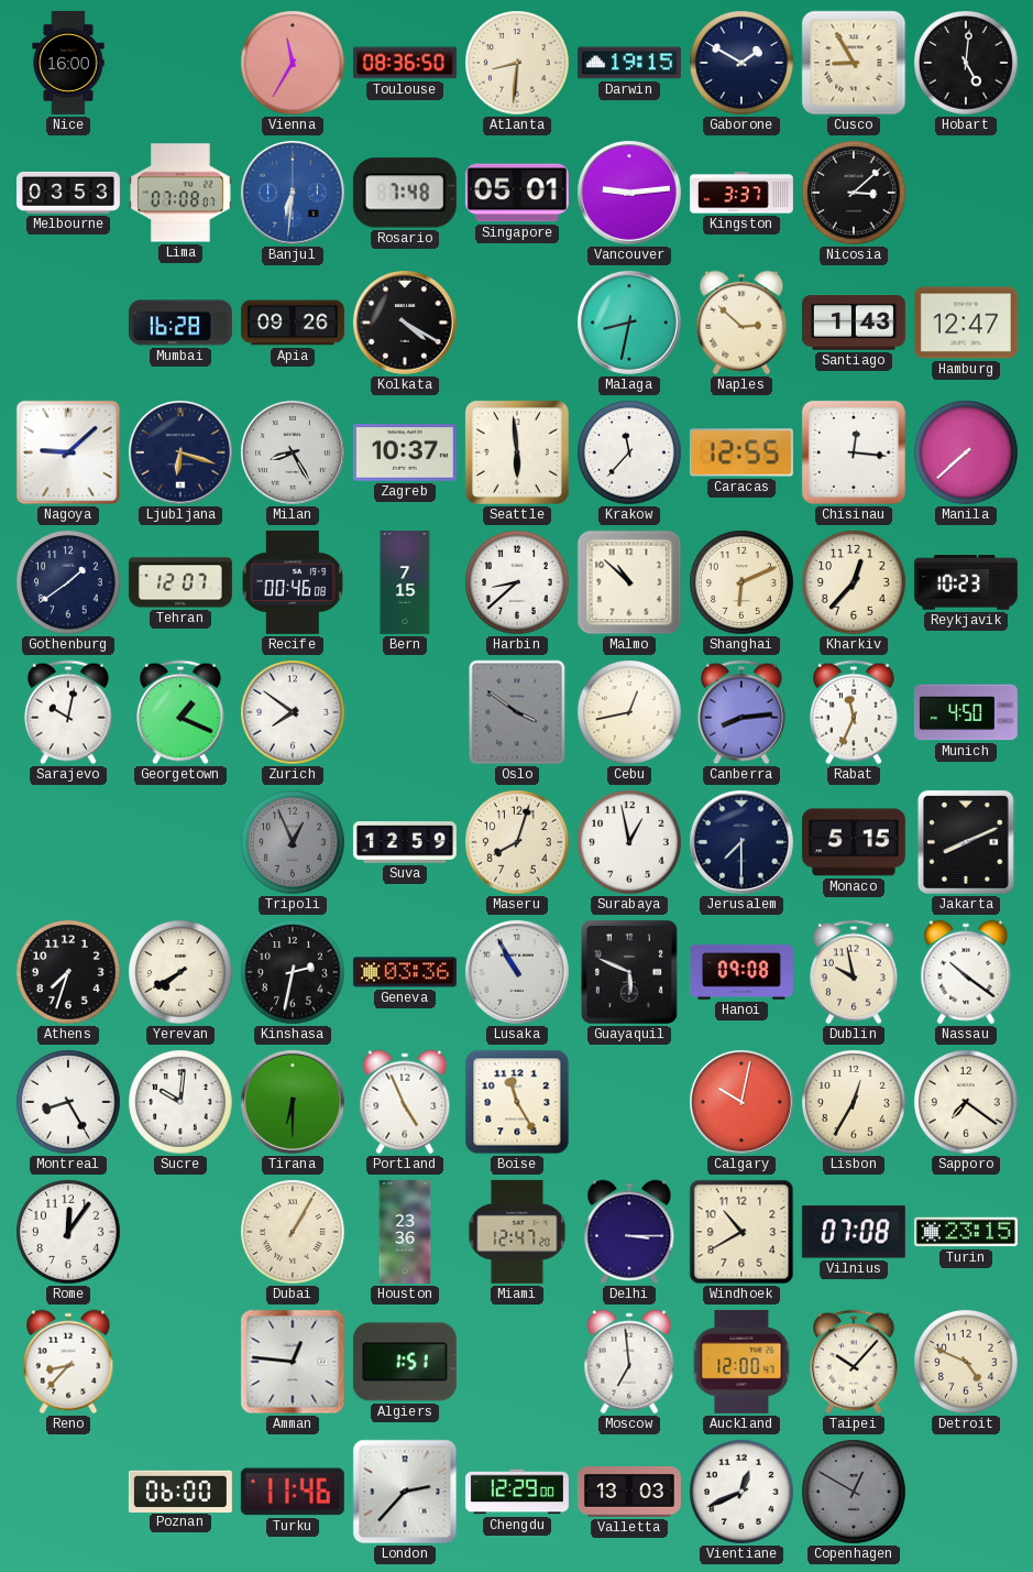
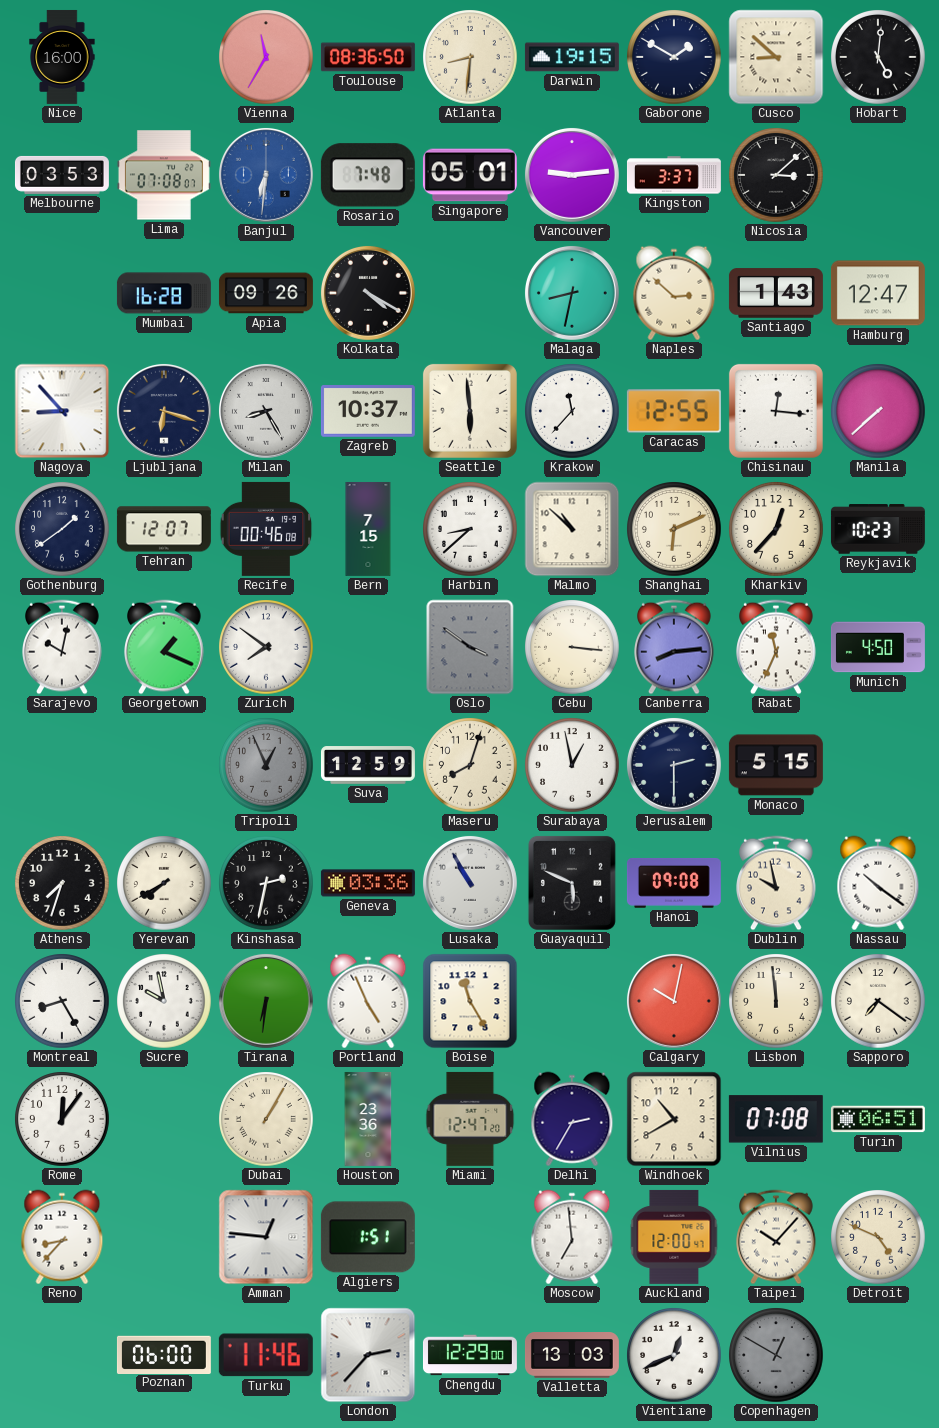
Cusco: 8:55 -> 8:52 (776, 57)
Nagoya: 9:08 -> 8:53 (62, 411)
Cebu: 12:43 -> 3:16 (572, 647)
Jerusalem: 7:30 -> 2:30 (674, 765)
Jakarta: 8:11 -> none (966, 842)
Sucre: 10:01 -> 9:58 (164, 1001)
Tirana: 6:30 -> 6:31 (266, 1001)
Lisbon: 12:35 -> 11:59 (776, 1001)
Delhi: 3:15 -> 2:35 (572, 1119)
Turin: 23:15 -> 06:51 (878, 1119)
